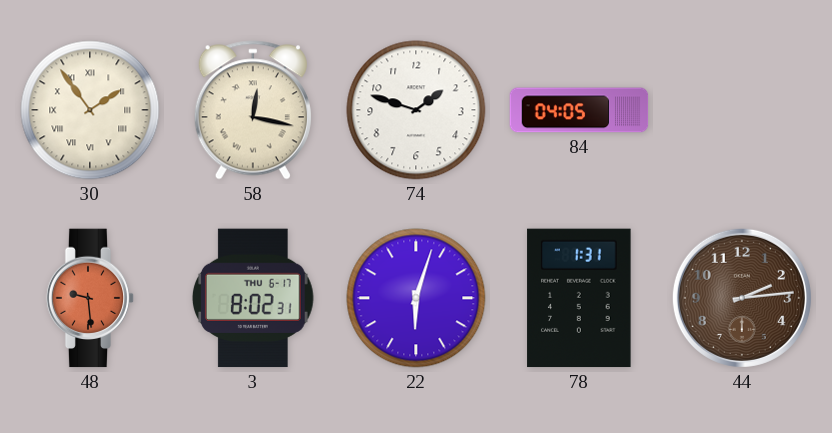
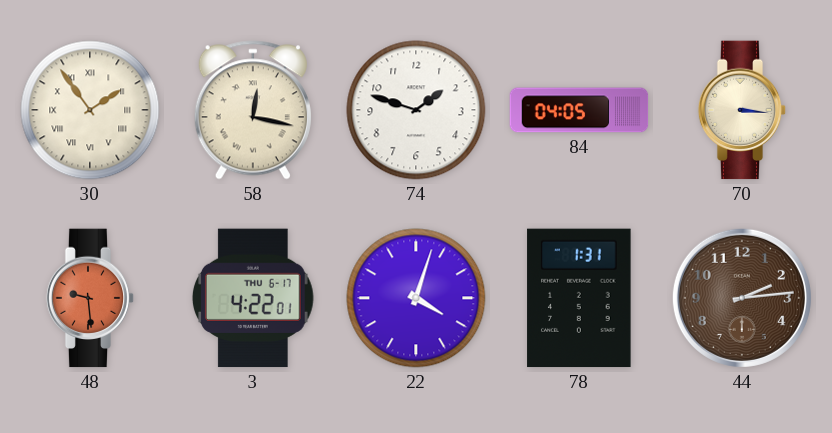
70: none -> 3:16 (742, 110)
3: 8:02 -> 4:22 (253, 298)
22: 6:03 -> 4:03 (416, 298)
